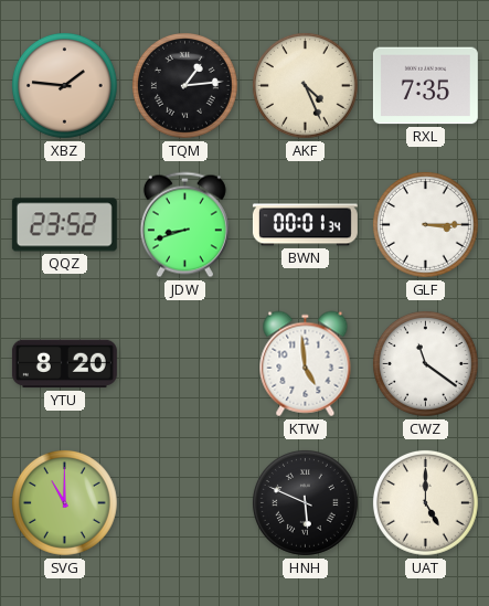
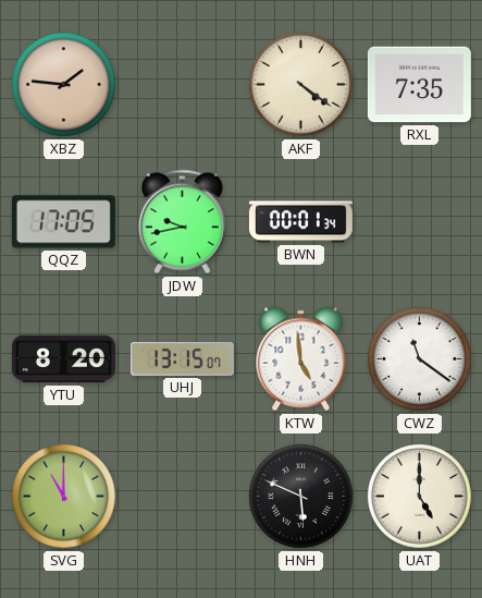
TQM: 1:14 -> none (185, 86)
AKF: 4:26 -> 4:21 (301, 85)
QQZ: 23:52 -> 17:05 (63, 222)
JDW: 8:42 -> 9:43 (182, 222)
GLF: 3:15 -> none (426, 225)
UHJ: none -> 13:15 (182, 358)
